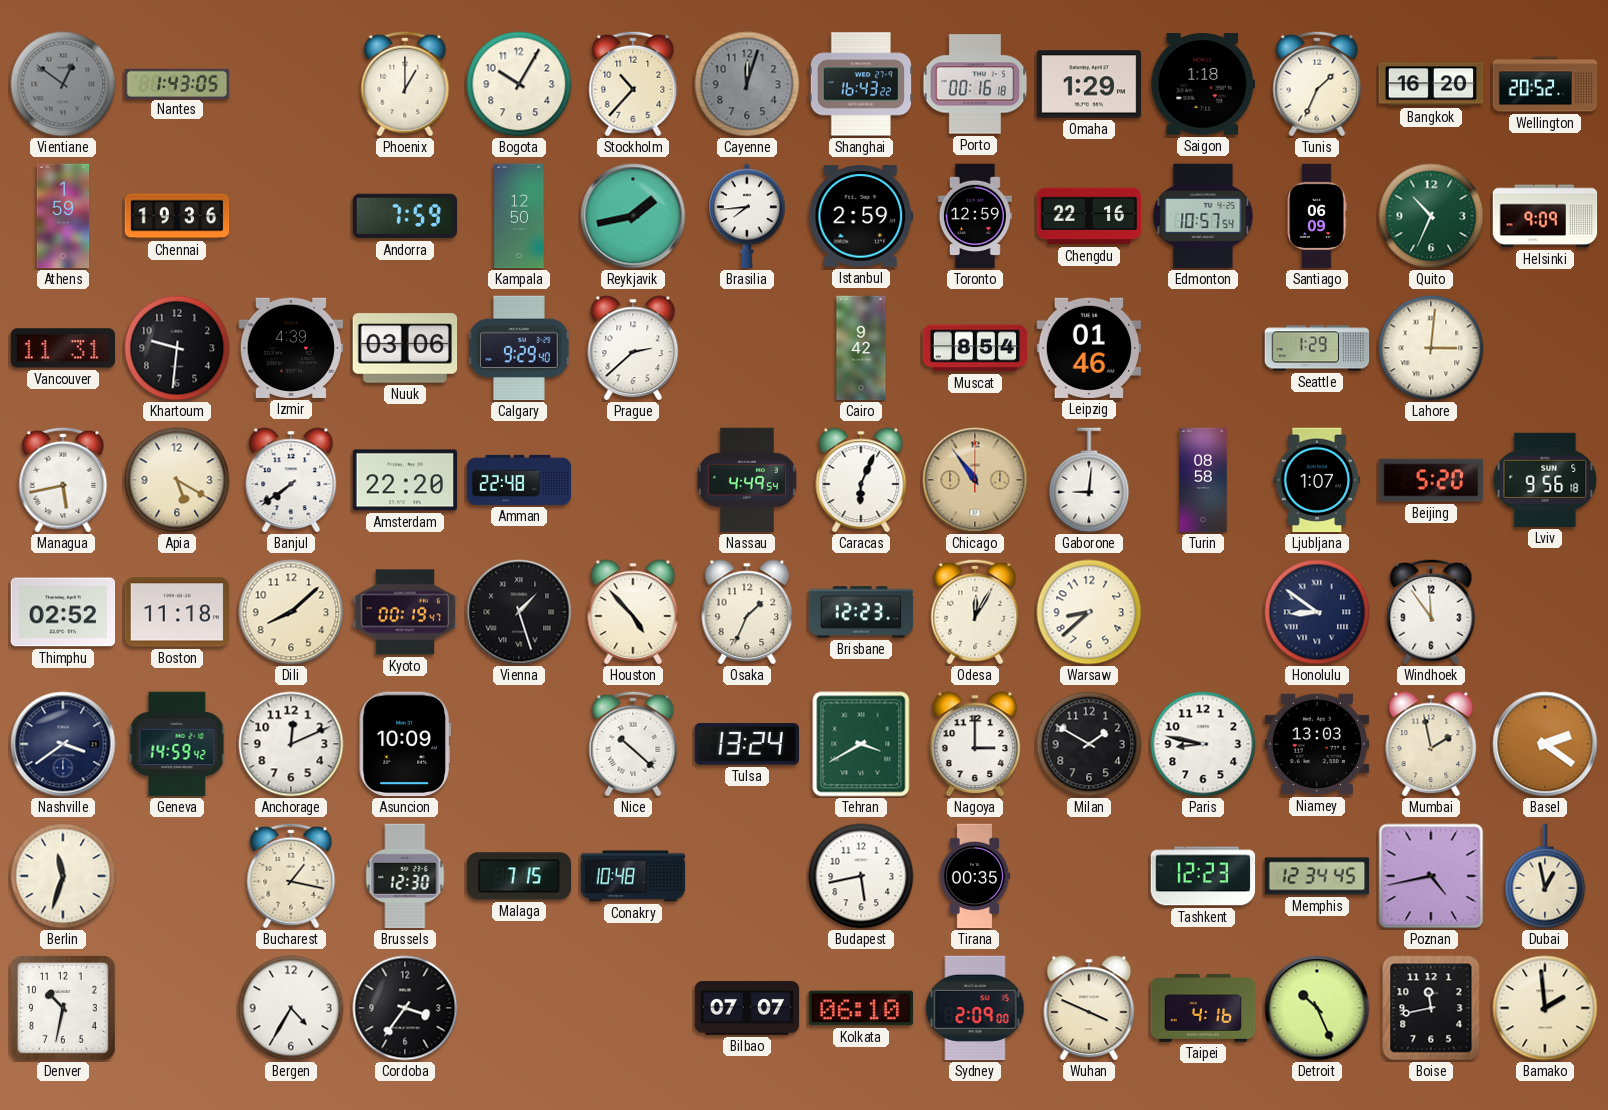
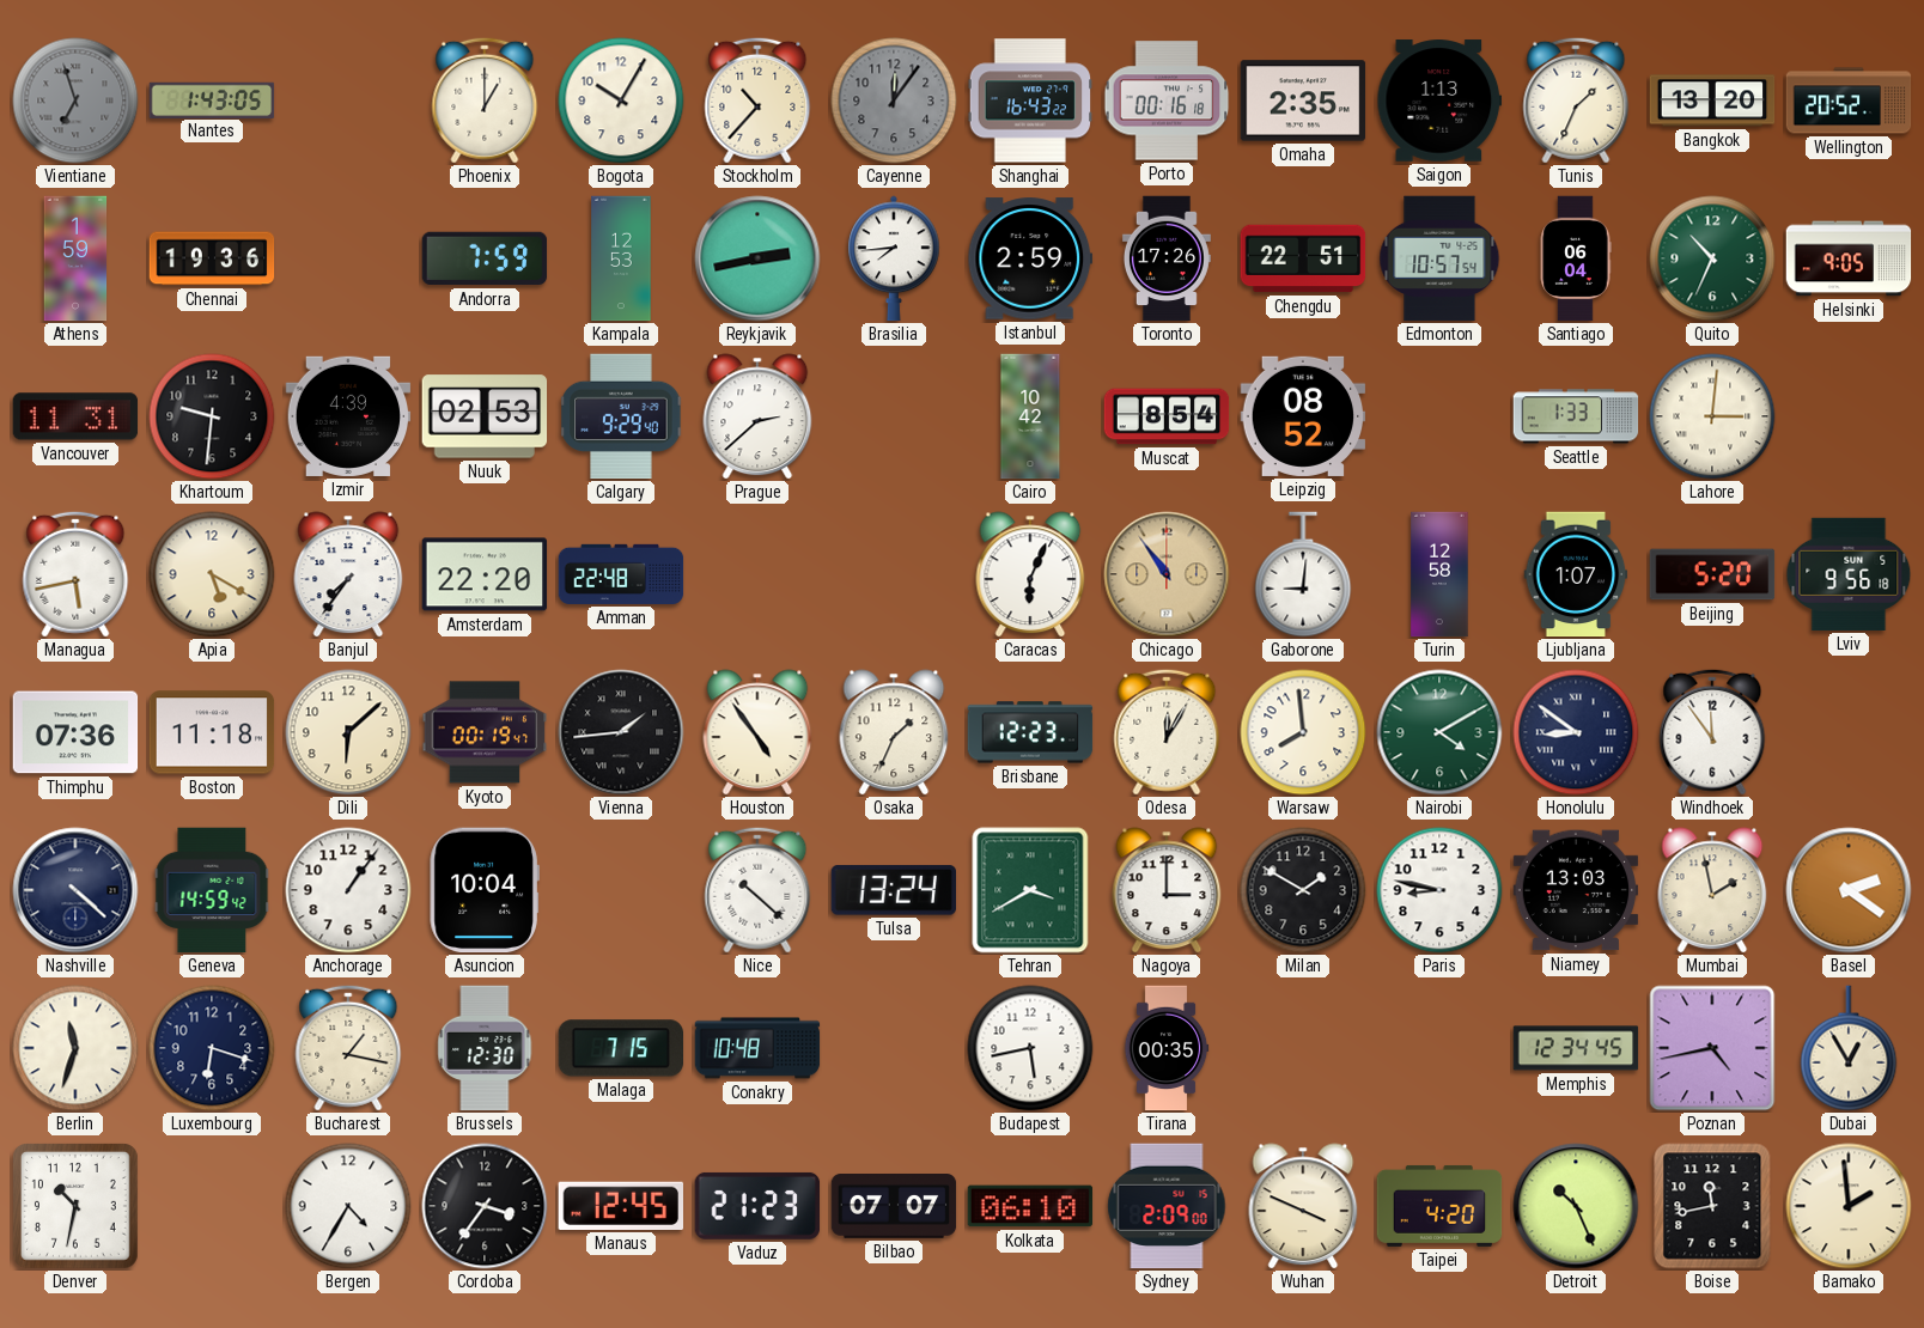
Vientiane: 12:51 -> 6:57 (75, 100)
Cayenne: 12:03 -> 12:06 (894, 100)
Omaha: 1:29 -> 2:35 (1303, 100)
Saigon: 1:18 -> 1:13 (1439, 100)
Bangkok: 16:20 -> 13:20 (1712, 100)
Kampala: 12:50 -> 12:53 (621, 258)
Reykjavik: 1:43 -> 2:43 (757, 258)
Toronto: 12:59 -> 17:26 (1167, 258)
Chengdu: 22:16 -> 22:51 (1303, 258)
Santiago: 06:09 -> 06:04 (1576, 258)
Helsinki: 9:09 -> 9:05 (1849, 258)
Nuuk: 03:06 -> 02:53 (485, 416)
Cairo: 9:42 -> 10:42 (1030, 416)
Leipzig: 01:46 -> 08:52 (1303, 416)
Seattle: 1:29 -> 1:33 (1576, 416)
Banjul: 7:39 -> 7:36 (348, 574)
Nassau: 4:49 -> none (747, 480)
Turin: 08:58 -> 12:58 (1439, 574)
Thimphu: 02:52 -> 07:36 (75, 732)
Dili: 8:08 -> 6:08 (348, 732)
Vienna: 1:27 -> 1:44 (621, 732)
Houston: 4:53 -> 4:54 (757, 732)
Warsaw: 8:38 -> 7:59 (1303, 732)
Nairobi: none -> 4:10 (1439, 732)
Nashville: 3:39 -> 4:22 (75, 890)
Anchorage: 12:11 -> 1:06 (348, 890)
Asuncion: 10:09 -> 10:04 (485, 890)
Luxembourg: none -> 6:18 (212, 1048)
Tashkent: 12:23 -> none (1203, 876)
Dubai: 12:58 -> 12:55 (1849, 1048)
Manaus: none -> 12:45 (620, 1206)
Vaduz: none -> 21:23 (757, 1206)
Taipei: 4:16 -> 4:20 (1439, 1206)
